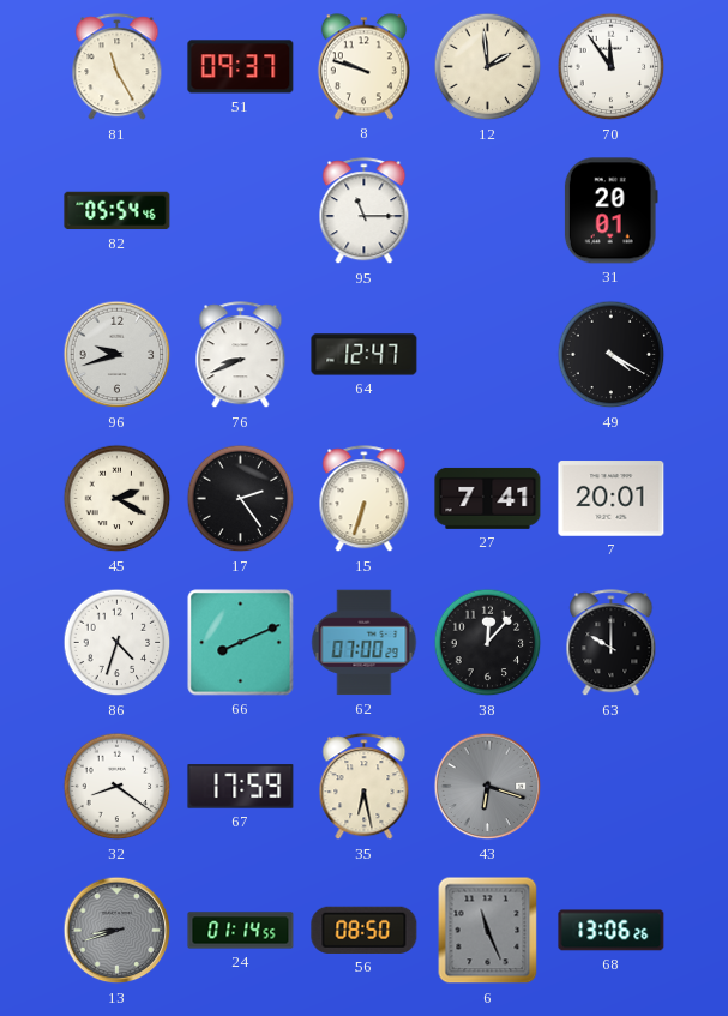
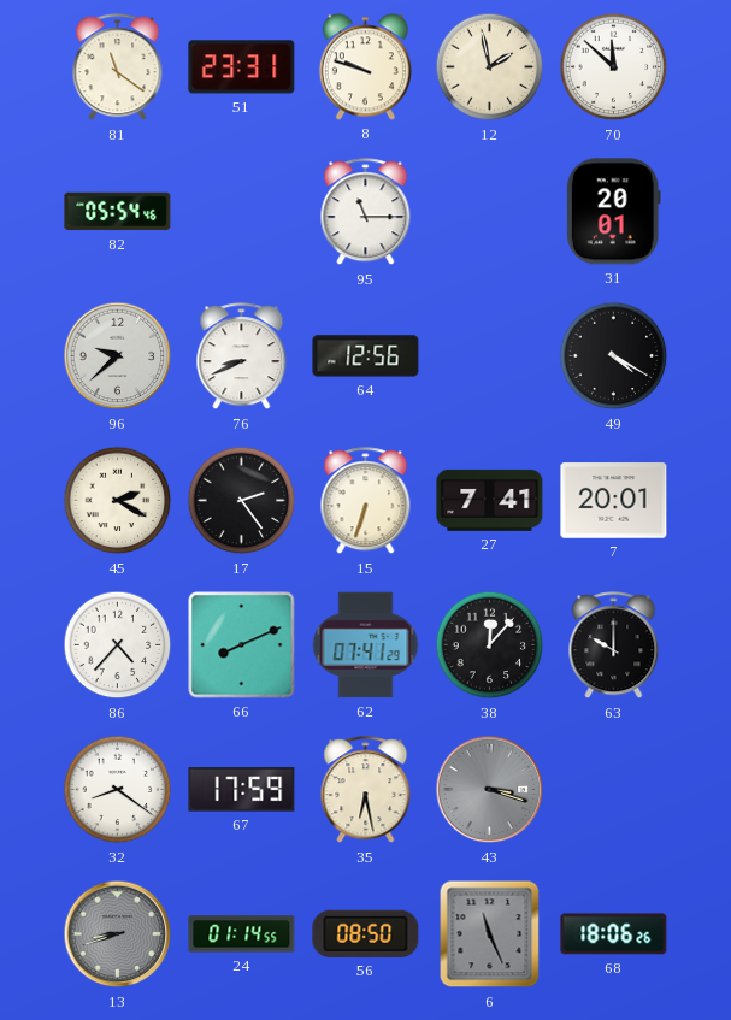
81: 11:25 -> 11:21 (118, 67)
51: 09:37 -> 23:31 (242, 67)
12: 1:59 -> 1:58 (490, 67)
70: 11:54 -> 11:52 (614, 67)
96: 9:42 -> 9:38 (118, 356)
64: 12:47 -> 12:56 (366, 356)
86: 4:33 -> 4:37 (118, 645)
62: 07:00 -> 07:41 (366, 645)
43: 6:18 -> 3:18 (490, 790)
68: 13:06 -> 18:06 (614, 934)
